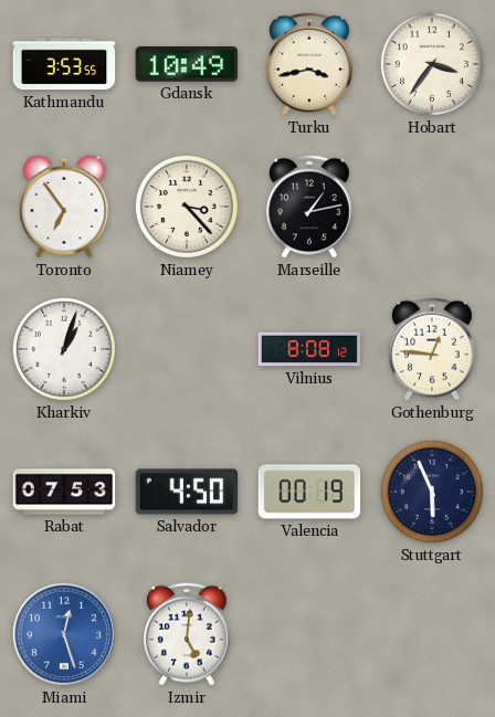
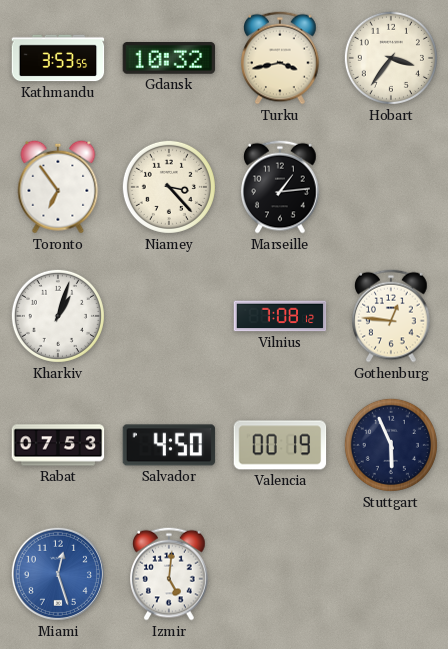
Gdansk: 10:49 -> 10:32 (169, 59)
Marseille: 1:13 -> 1:14 (280, 187)
Vilnius: 8:08 -> 7:08 (280, 316)
